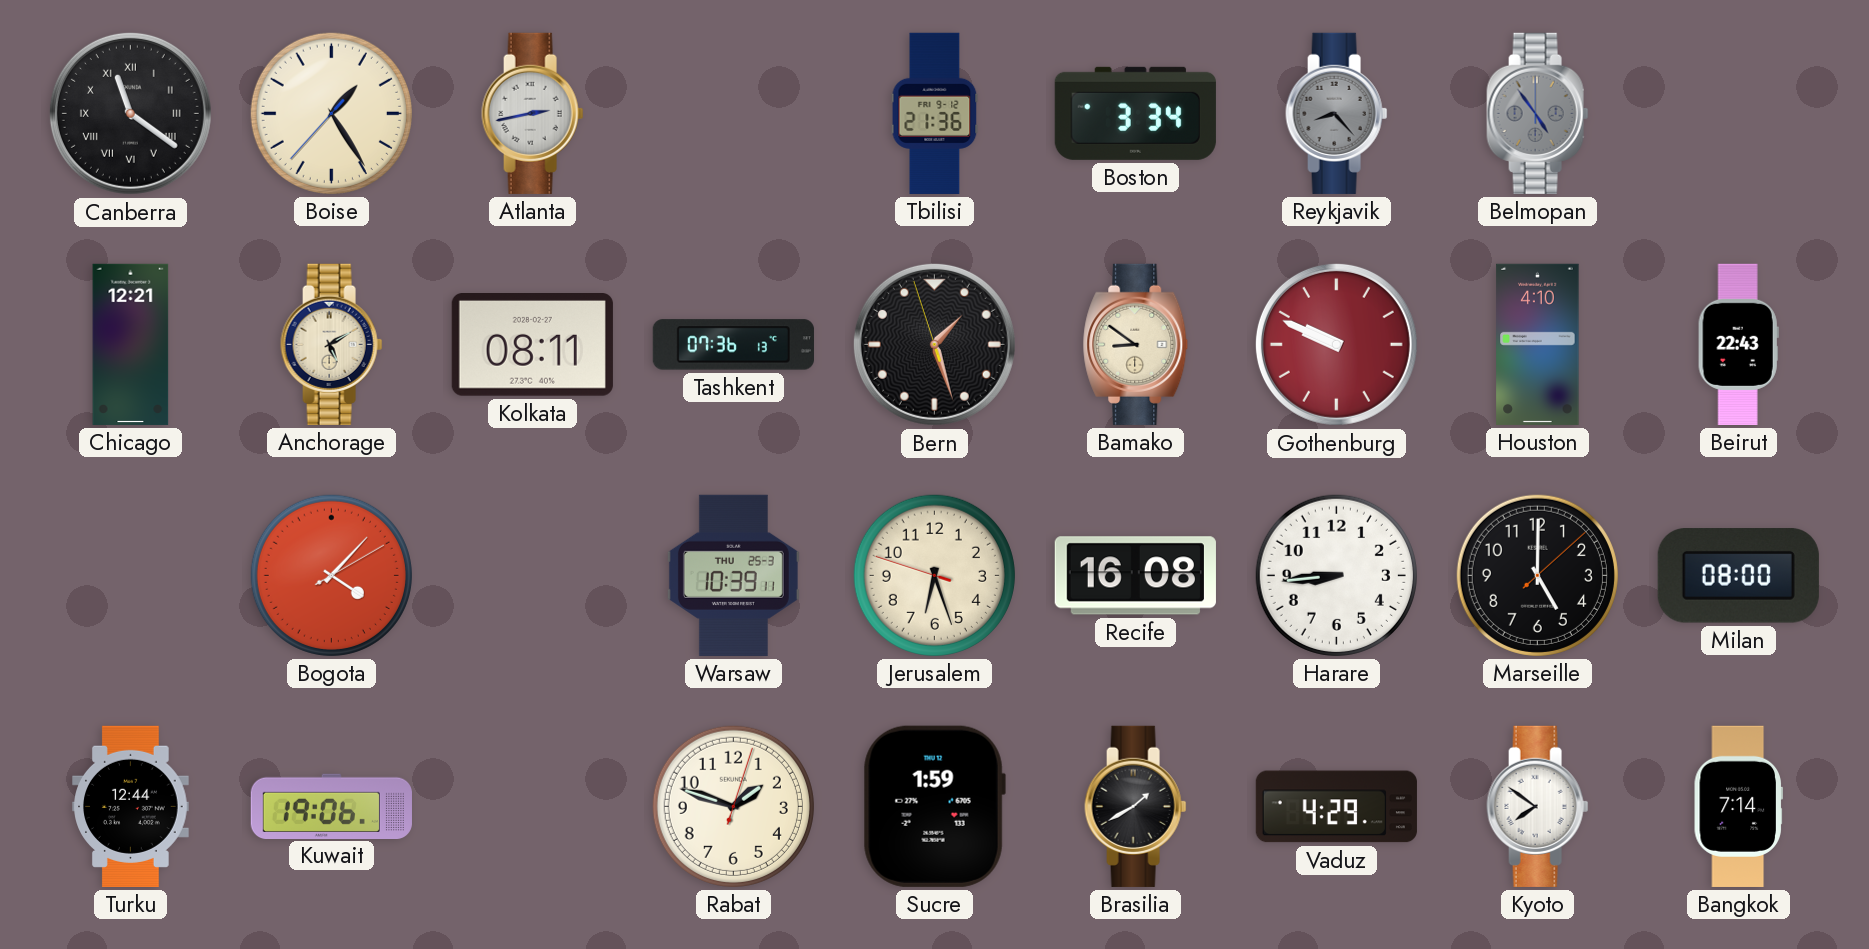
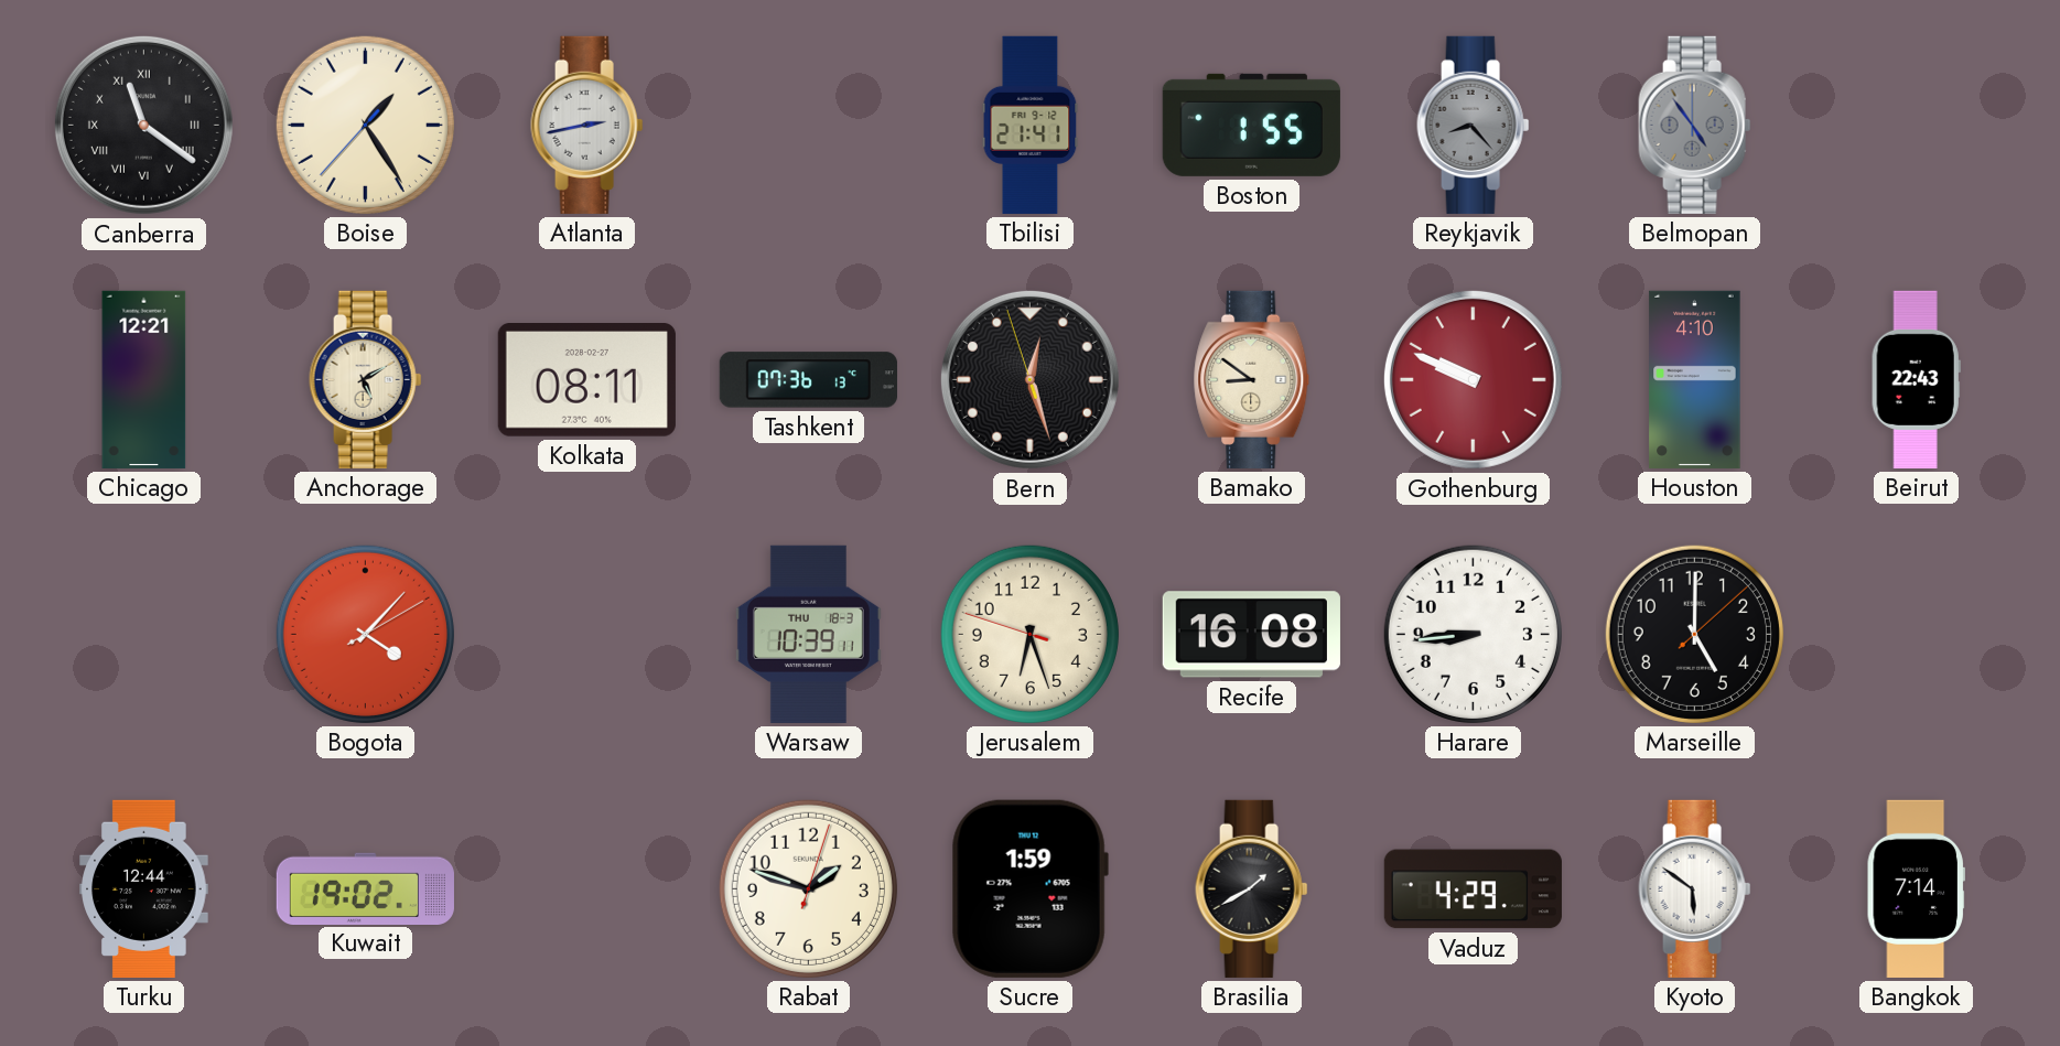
Tbilisi: 21:36 -> 21:41 (1031, 125)
Boston: 3:34 -> 1:55 (1251, 125)
Bern: 1:26 -> 12:26 (1029, 379)
Warsaw date: THU 25-3 -> THU 18-3 (808, 634)
Milan: 08:00 -> none (1738, 576)
Kuwait: 19:06 -> 19:02 (365, 888)
Kyoto: 7:51 -> 5:51 (1695, 888)
